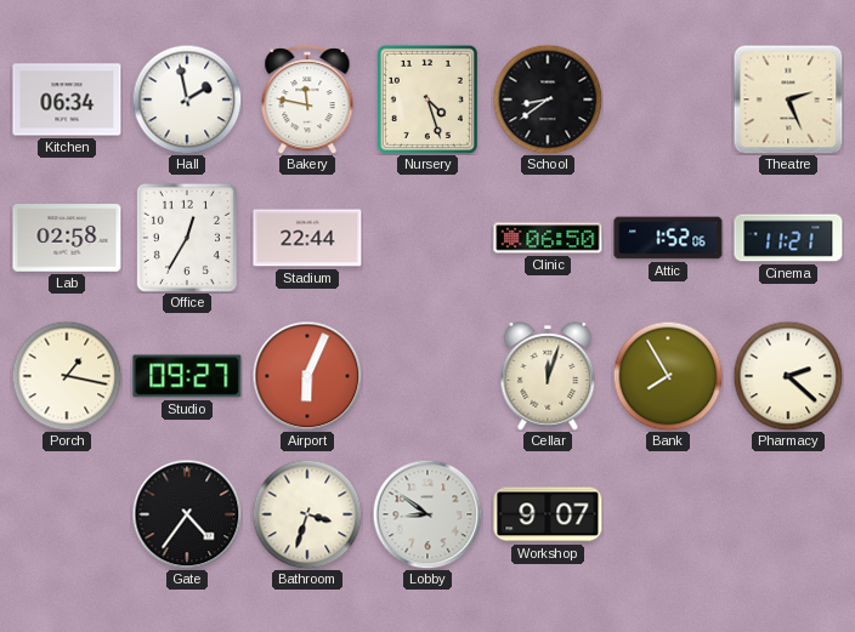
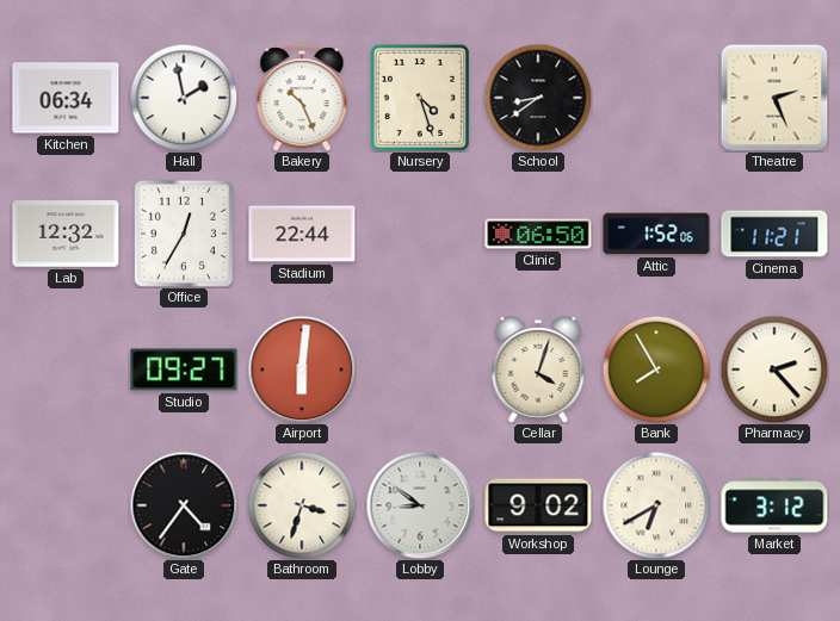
Bakery: 11:47 -> 10:26 (302, 98)
Lab: 02:58 -> 12:32 (66, 234)
Porch: 1:17 -> none (67, 376)
Airport: 6:04 -> 6:01 (302, 370)
Cellar: 12:03 -> 4:03 (538, 370)
Pharmacy: 2:22 -> 2:23 (774, 370)
Workshop: 9:07 -> 9:02 (538, 505)
Lounge: none -> 6:40 (656, 505)
Market: none -> 3:12 (774, 505)
